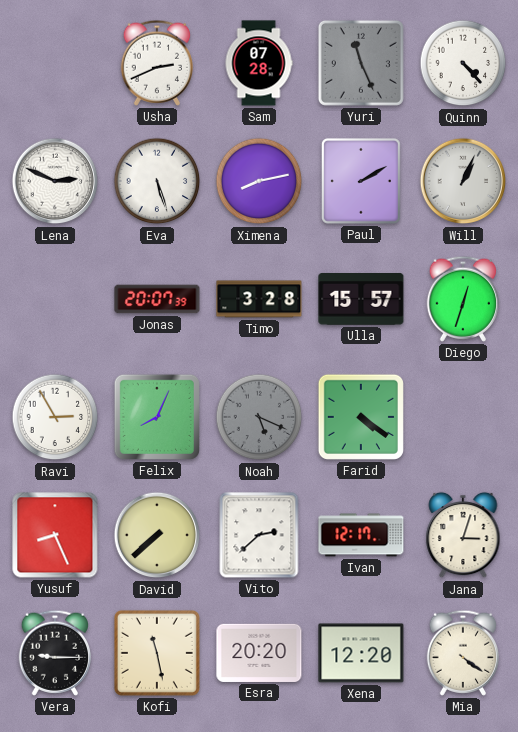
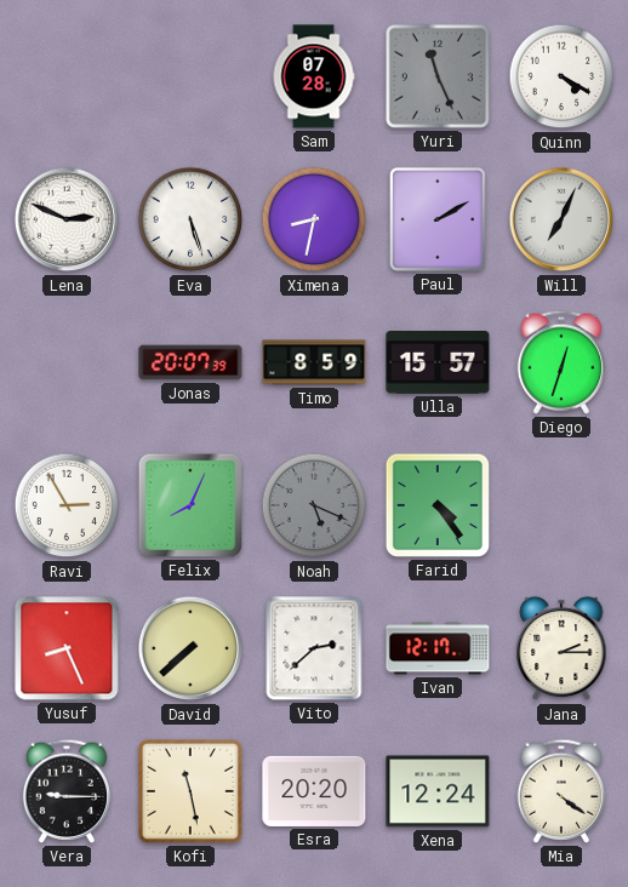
Usha: 2:41 -> none (156, 63)
Quinn: 4:23 -> 4:20 (561, 76)
Ximena: 8:13 -> 8:32 (314, 219)
Will: 1:04 -> 7:04 (561, 219)
Timo: 3:28 -> 8:59 (314, 362)
Farid: 4:21 -> 4:24 (438, 505)
Jana: 3:03 -> 2:15 (561, 648)
Xena: 12:20 -> 12:24 (438, 791)
